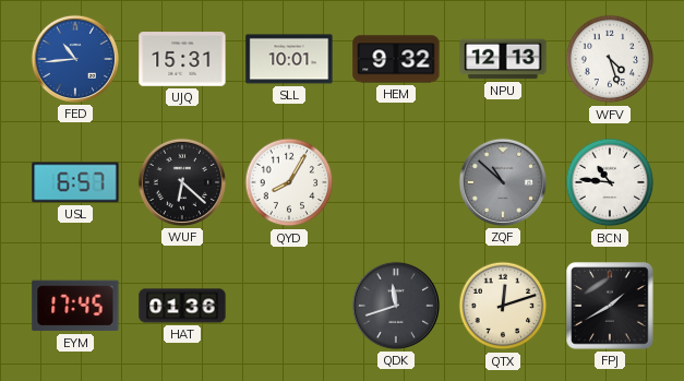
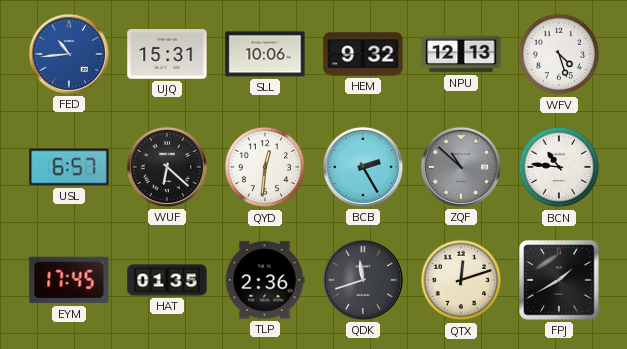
SLL: 10:01 -> 10:06 (265, 54)
QYD: 8:05 -> 12:31 (265, 167)
BCB: none -> 2:25 (363, 167)
HAT: 01:36 -> 01:35 (167, 280)
TLP: none -> 2:36 (265, 280)
